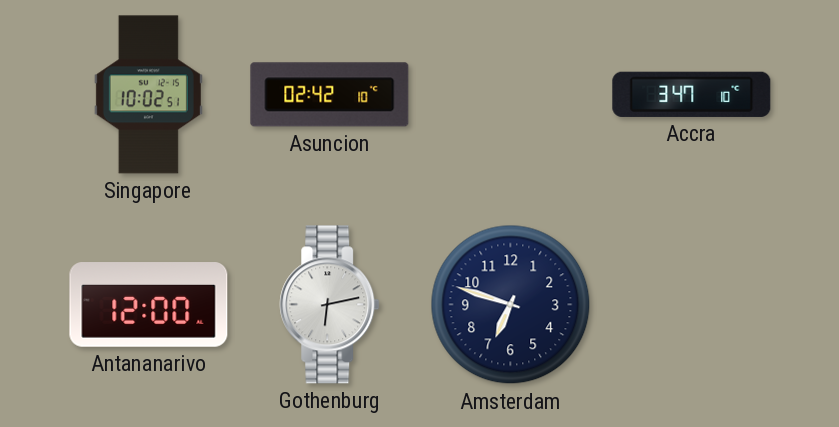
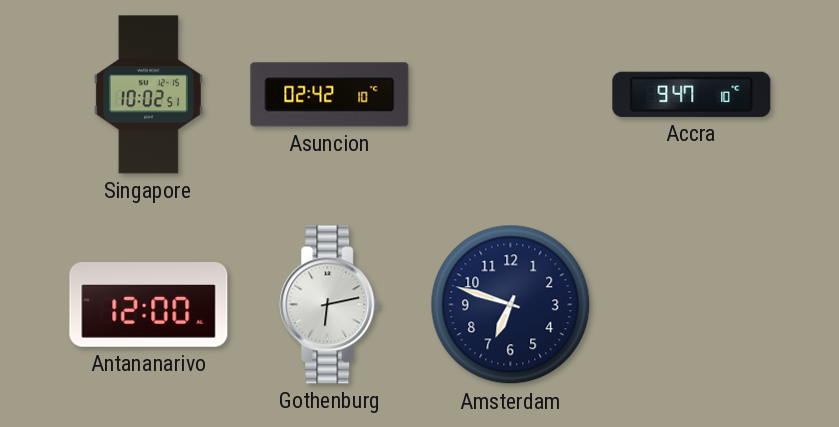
Accra: 3:47 -> 9:47 (692, 94)
